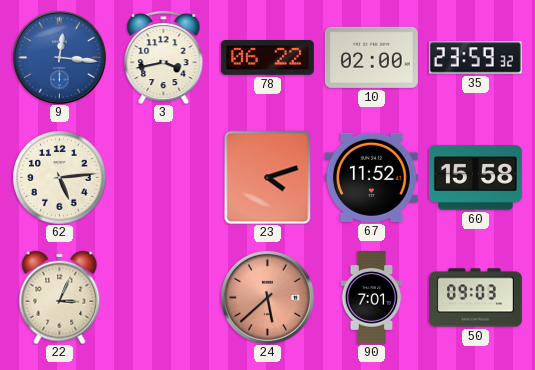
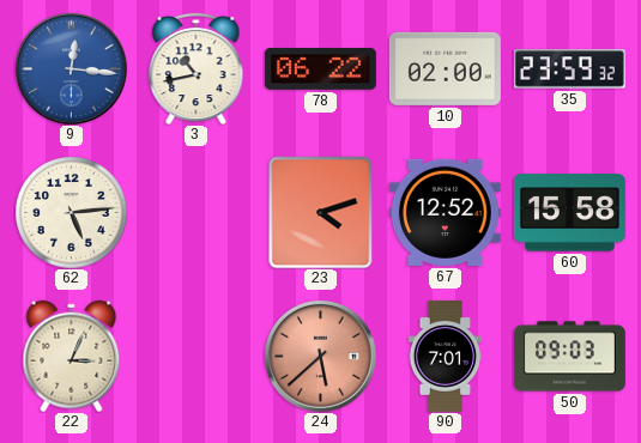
3: 3:43 -> 10:43 (196, 68)
67: 11:52 -> 12:52 (445, 212)
